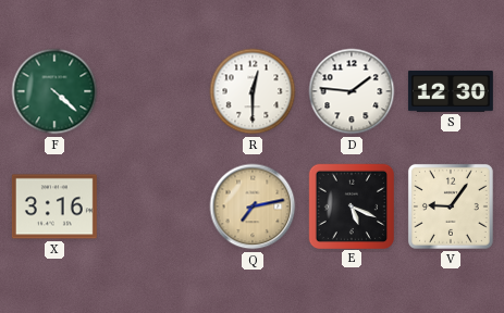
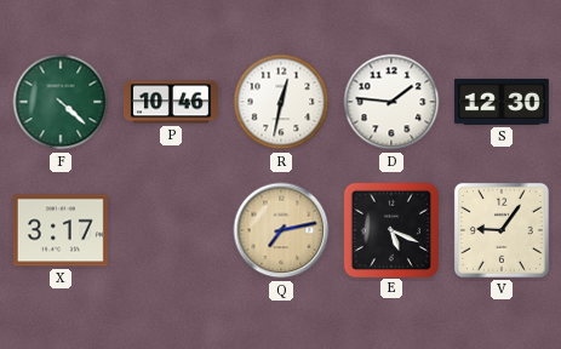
P: none -> 10:46 (171, 102)
R: 12:30 -> 12:32 (281, 102)
X: 3:16 -> 3:17 (61, 230)
